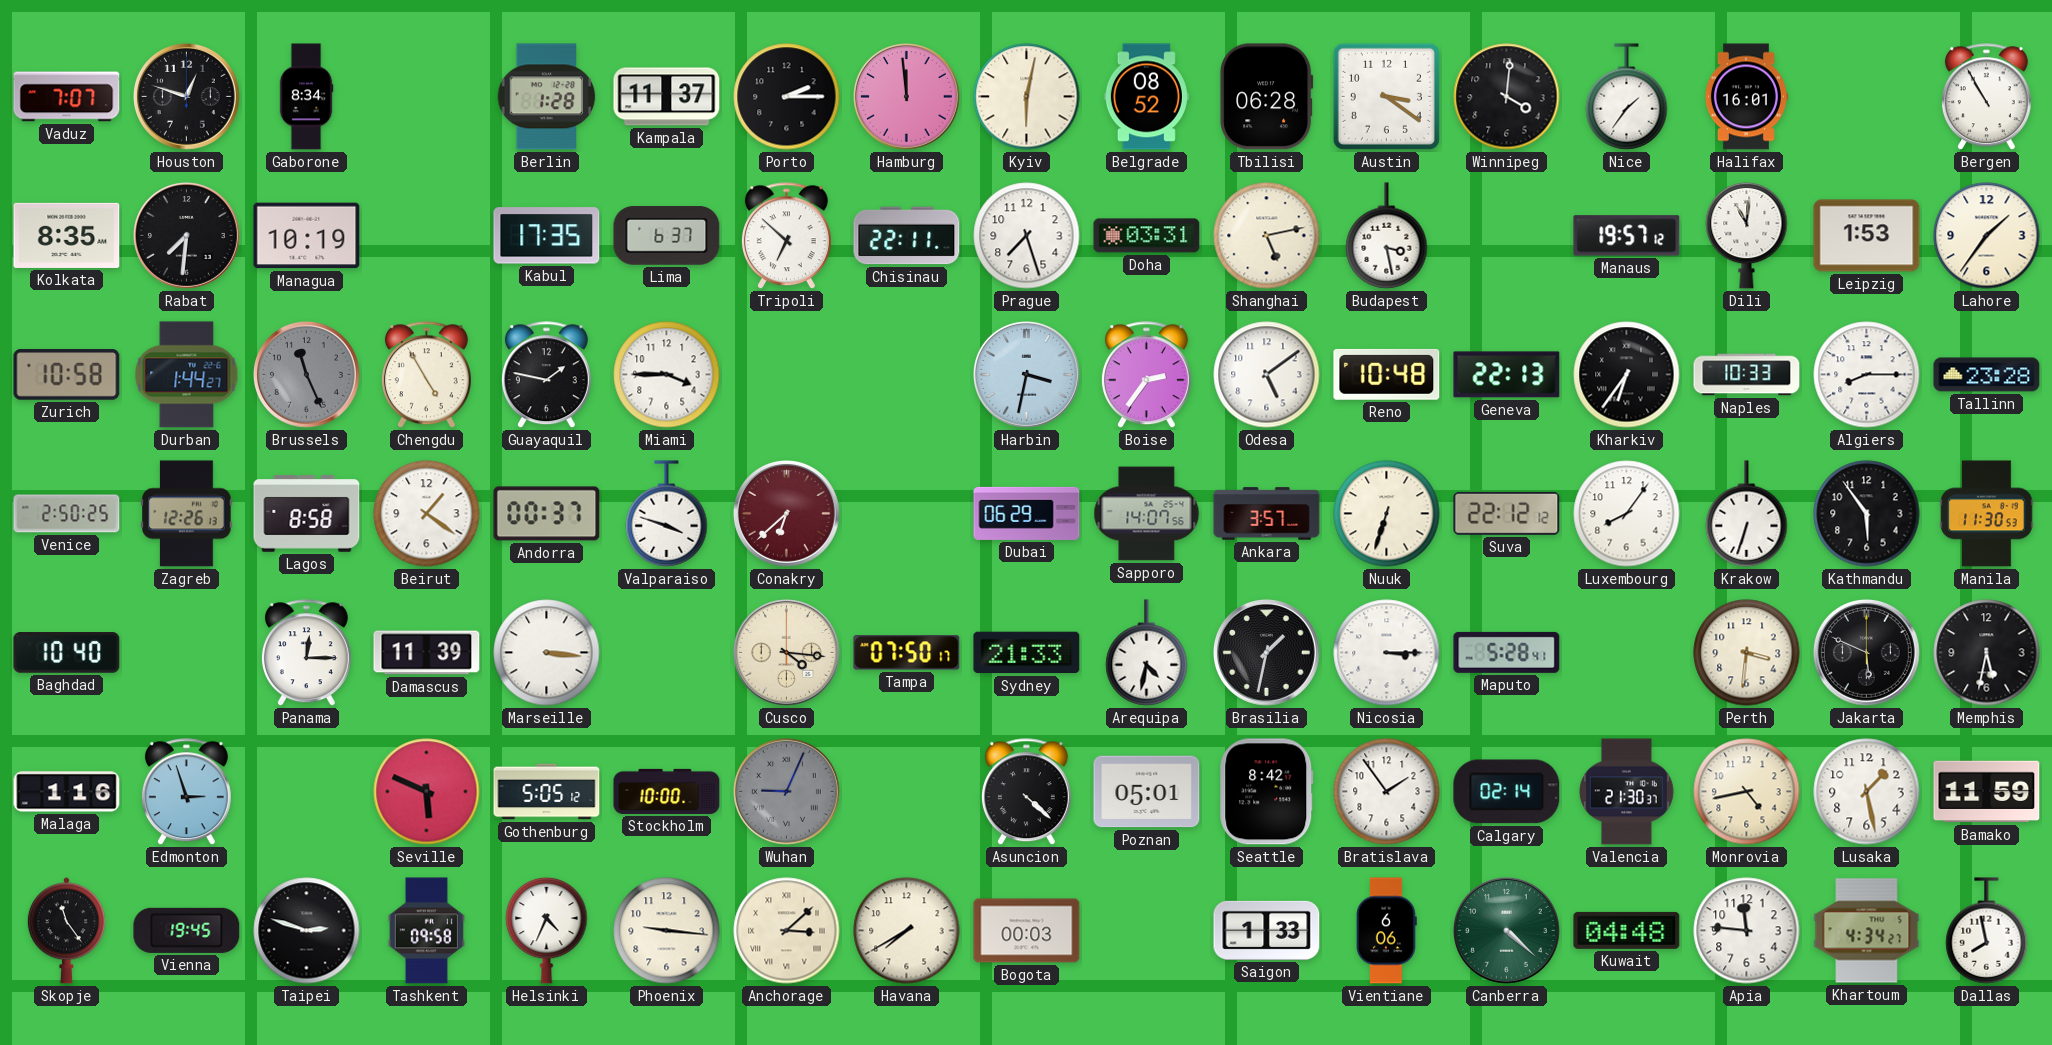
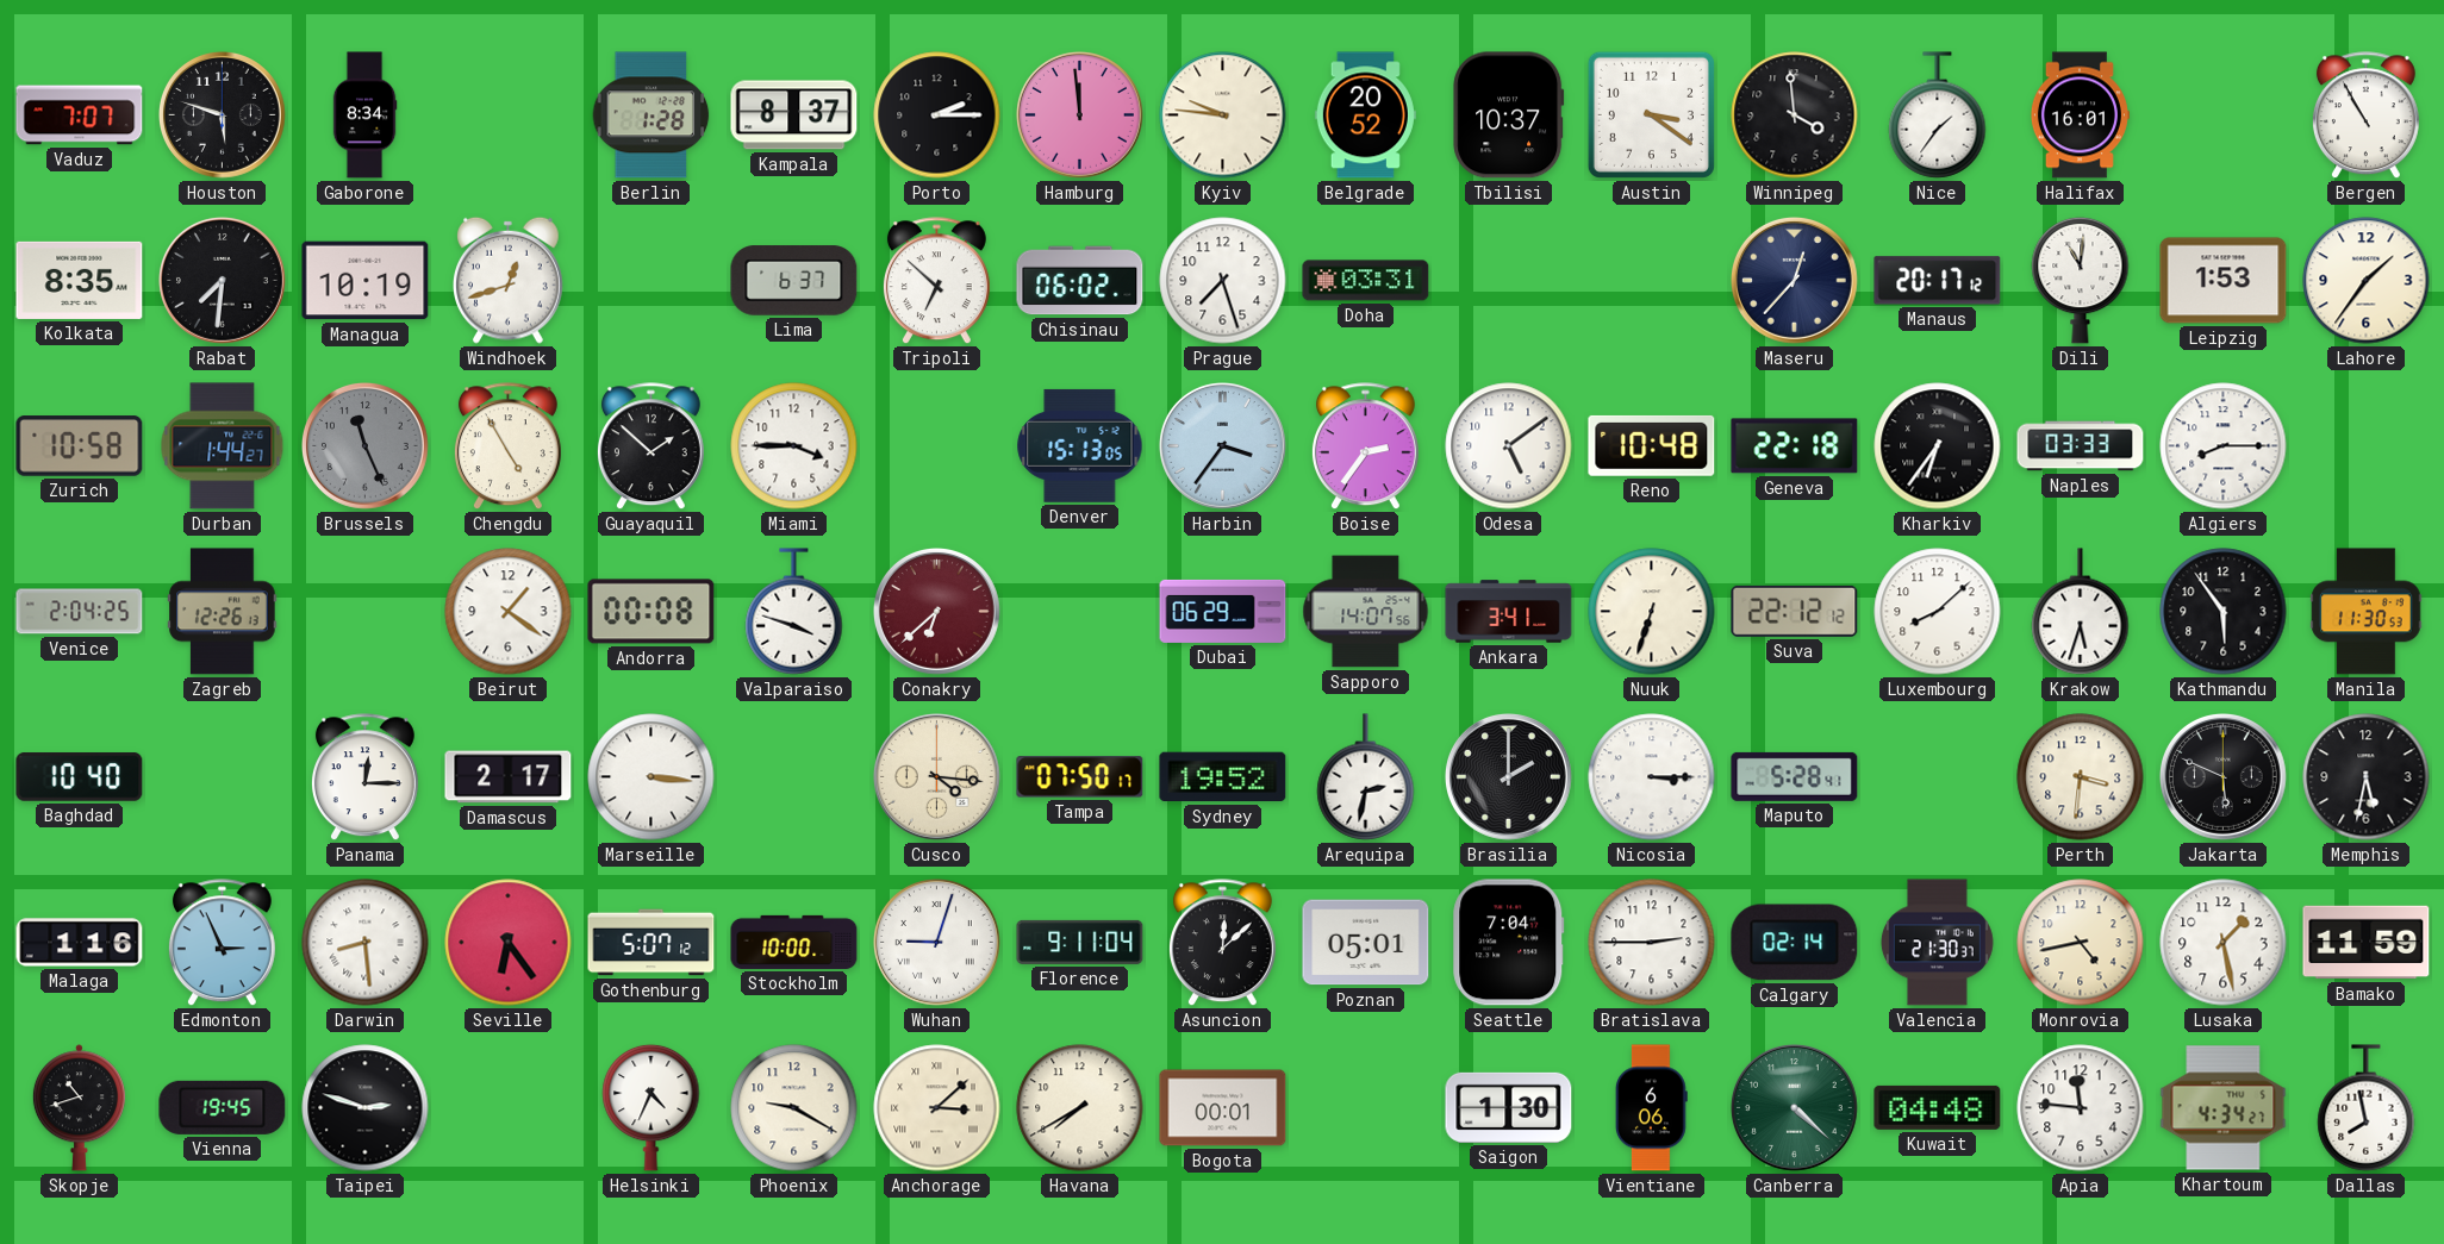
Houston: 12:48 -> 5:48 (223, 115)
Kampala: 11:37 -> 8:37 (794, 115)
Kyiv: 6:02 -> 9:46 (1223, 115)
Belgrade: 08:52 -> 20:52 (1365, 115)
Tbilisi: 06:28 -> 10:37 (1509, 115)
Winnipeg: 4:01 -> 3:59 (1795, 115)
Windhoek: none -> 12:42 (509, 280)
Kabul: 17:35 -> none (547, 236)
Chisinau: 22:11 -> 06:02 (1080, 281)
Shanghai: 5:13 -> none (1267, 236)
Budapest: 3:28 -> none (1387, 236)
Maseru: none -> 12:37 (1795, 281)
Manaus: 19:57 -> 20:17 (1938, 281)
Guayaquil: 1:47 -> 1:52 (650, 446)
Denver: none -> 15:13 (1080, 445)
Harbin: 3:32 -> 3:36 (1223, 446)
Geneva: 22:13 -> 22:18 (1795, 446)
Naples: 10:33 -> 03:33 (2081, 446)
Tallinn: 23:28 -> none (1987, 375)
Venice: 2:50 -> 2:04 (80, 612)
Lagos: 8:58 -> none (307, 514)
Andorra: 00:37 -> 00:08 (651, 612)
Ankara: 3:57 -> 3:41 (1509, 612)
Luxembourg: 8:06 -> 8:08 (1938, 612)
Krakow: 6:33 -> 5:33 (2081, 612)
Damascus: 11:39 -> 2:17 (509, 777)
Sydney: 21:33 -> 19:52 (1223, 777)
Arequipa: 4:32 -> 2:32 (1366, 777)
Brasilia: 1:32 -> 2:00 (1509, 777)
Edmonton: 2:57 -> 2:56 (222, 943)
Darwin: none -> 8:29 (366, 943)
Seville: 5:49 -> 6:24 (509, 943)
Gothenburg: 5:05 -> 5:07 (651, 943)
Wuhan: 9:04 -> 9:03 (937, 943)
Wuhan dial: grey -> white (937, 943)
Florence: none -> 9:11 (1080, 942)
Asuncion: 4:22 -> 12:08 (1222, 943)
Seattle: 8:42 -> 7:04 (1509, 943)
Bratislava: 1:54 -> 2:45 (1652, 943)
Skopje: 11:24 -> 10:42 (79, 1108)
Tashkent: 09:58 -> none (426, 931)
Phoenix: 9:16 -> 9:20 (794, 1108)
Bogota: 00:03 -> 00:01 (1223, 1108)
Saigon: 1:33 -> 1:30 (1509, 1107)
